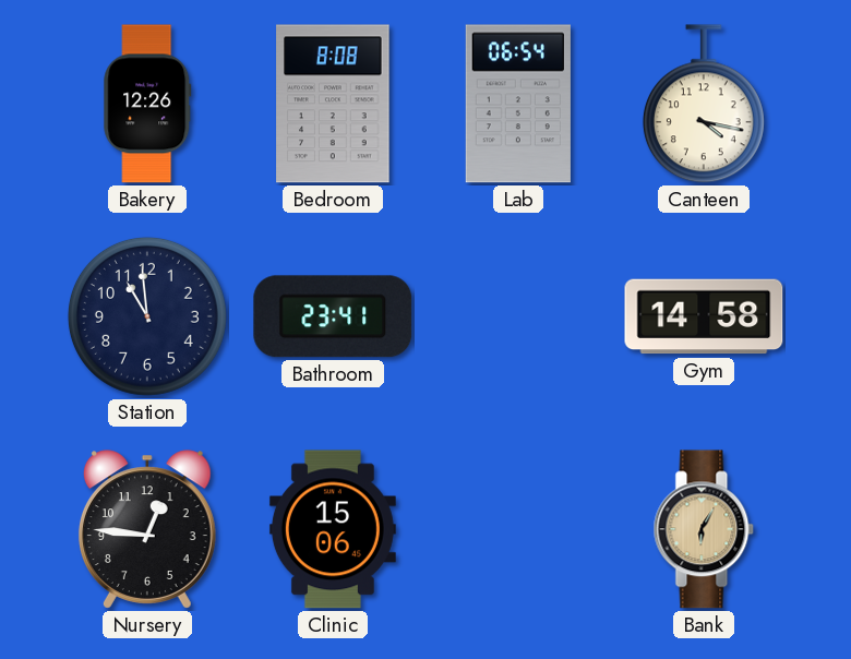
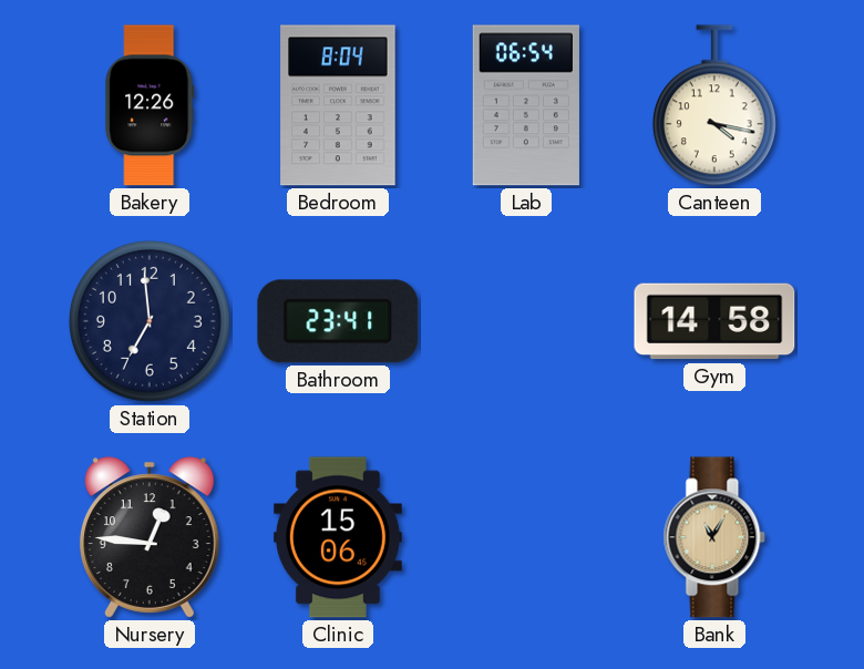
Bedroom: 8:08 -> 8:04 (338, 105)
Station: 10:59 -> 6:59 (150, 321)
Bank: 6:05 -> 11:05 (714, 537)
